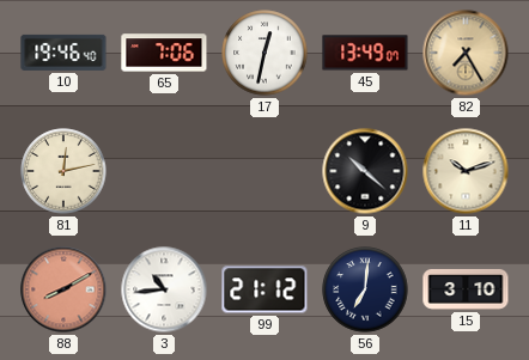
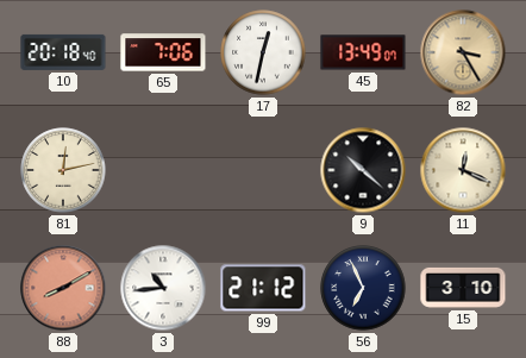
10: 19:46 -> 20:18 (63, 52)
82: 7:25 -> 3:25 (463, 52)
11: 10:12 -> 12:19 (463, 170)
56: 7:01 -> 6:56 (363, 288)
